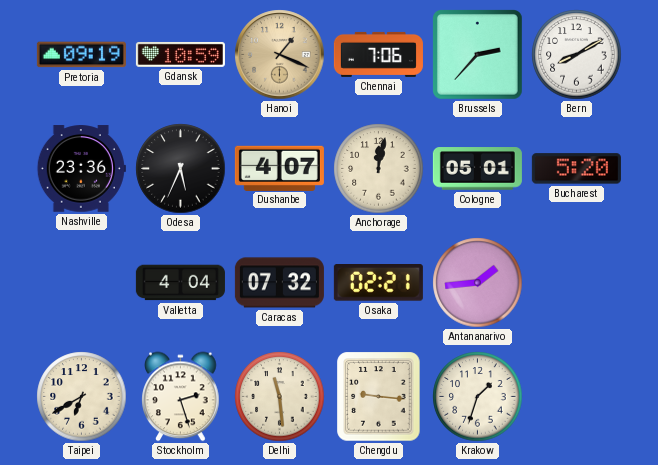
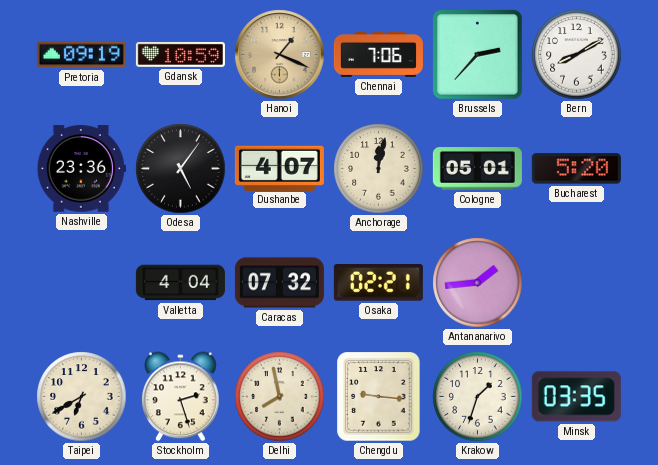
Odesa: 5:34 -> 5:06 (181, 169)
Delhi: 11:29 -> 7:58 (280, 397)
Minsk: none -> 03:35 (576, 397)
